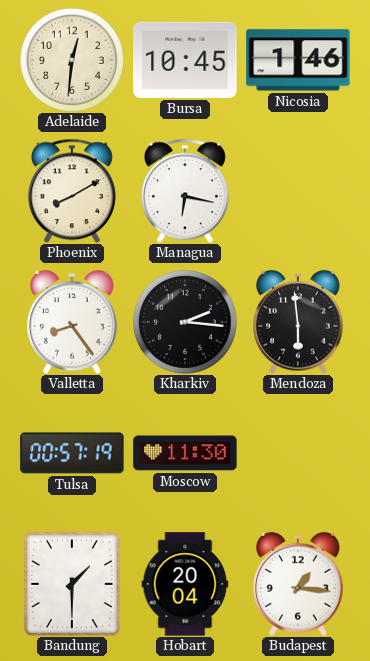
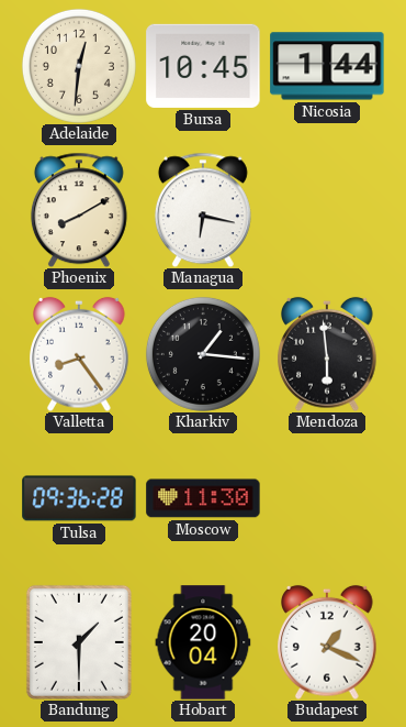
Nicosia: 1:46 -> 1:44 (327, 66)
Kharkiv: 2:16 -> 1:16 (203, 354)
Tulsa: 00:57 -> 09:36 (79, 498)
Budapest: 1:16 -> 1:19 (327, 642)
